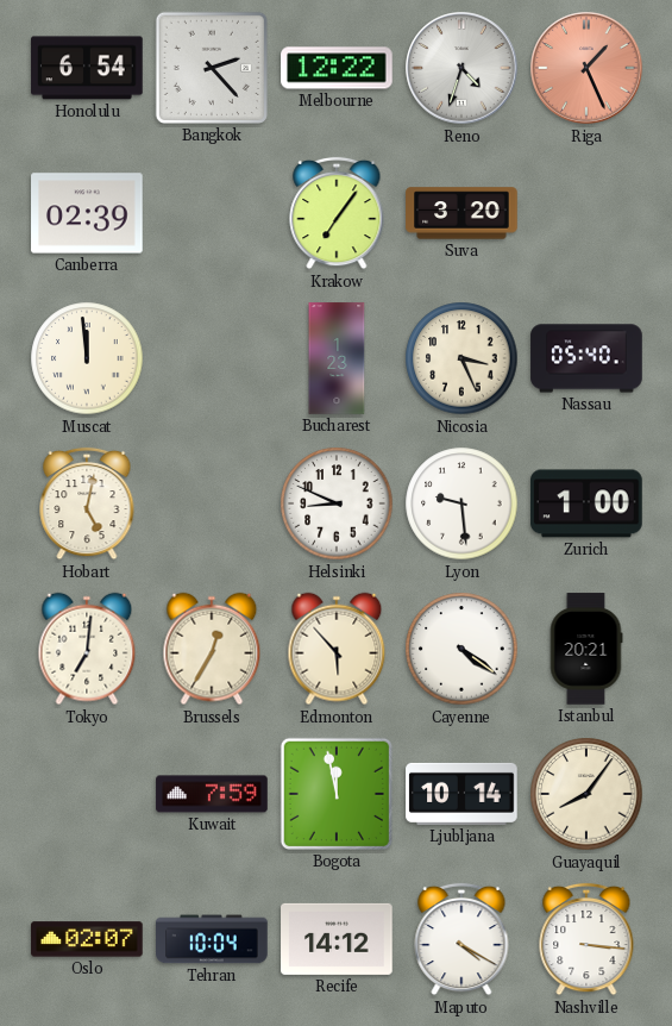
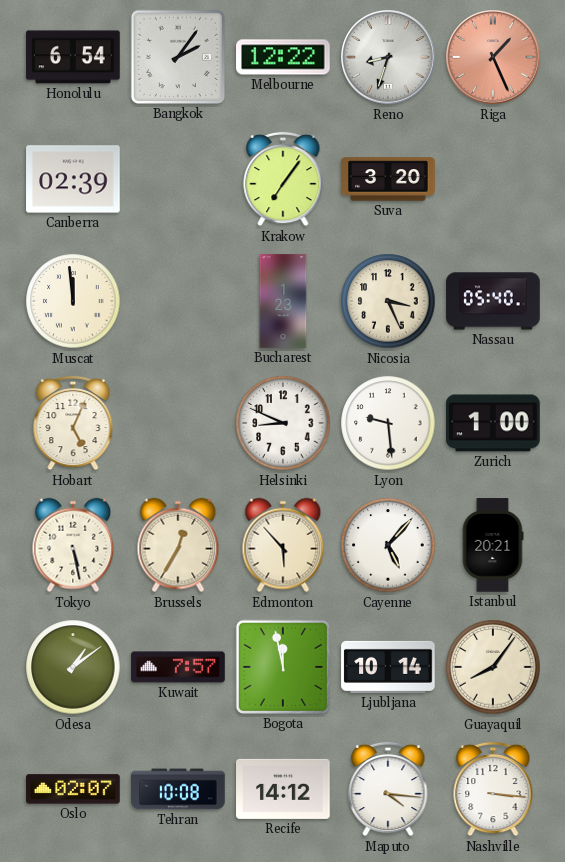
Bangkok: 2:23 -> 2:06 (178, 57)
Reno: 4:33 -> 8:33 (388, 57)
Hobart: 5:02 -> 5:04 (73, 423)
Tokyo: 7:01 -> 5:28 (73, 545)
Cayenne: 4:21 -> 5:07 (388, 545)
Odesa: none -> 1:09 (73, 667)
Kuwait: 7:59 -> 7:57 (178, 667)
Tehran: 10:04 -> 10:08 (178, 789)
Maputo: 4:20 -> 4:16 (388, 789)
